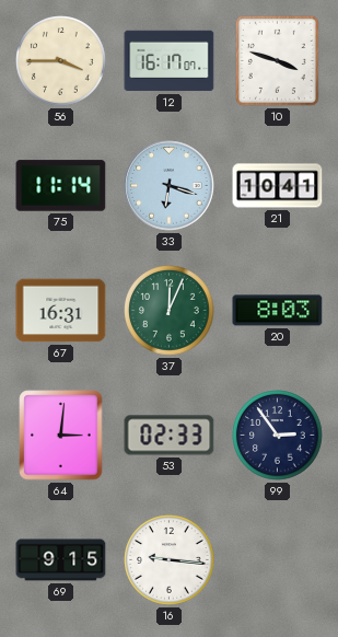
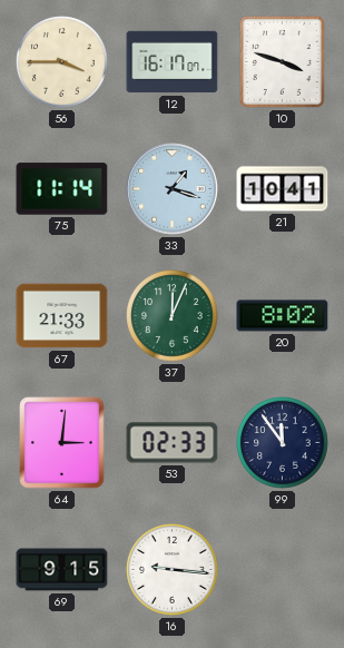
33: 6:18 -> 1:18 (173, 189)
67: 16:31 -> 21:33 (62, 316)
20: 8:03 -> 8:02 (283, 316)
99: 2:54 -> 11:54 (283, 443)
